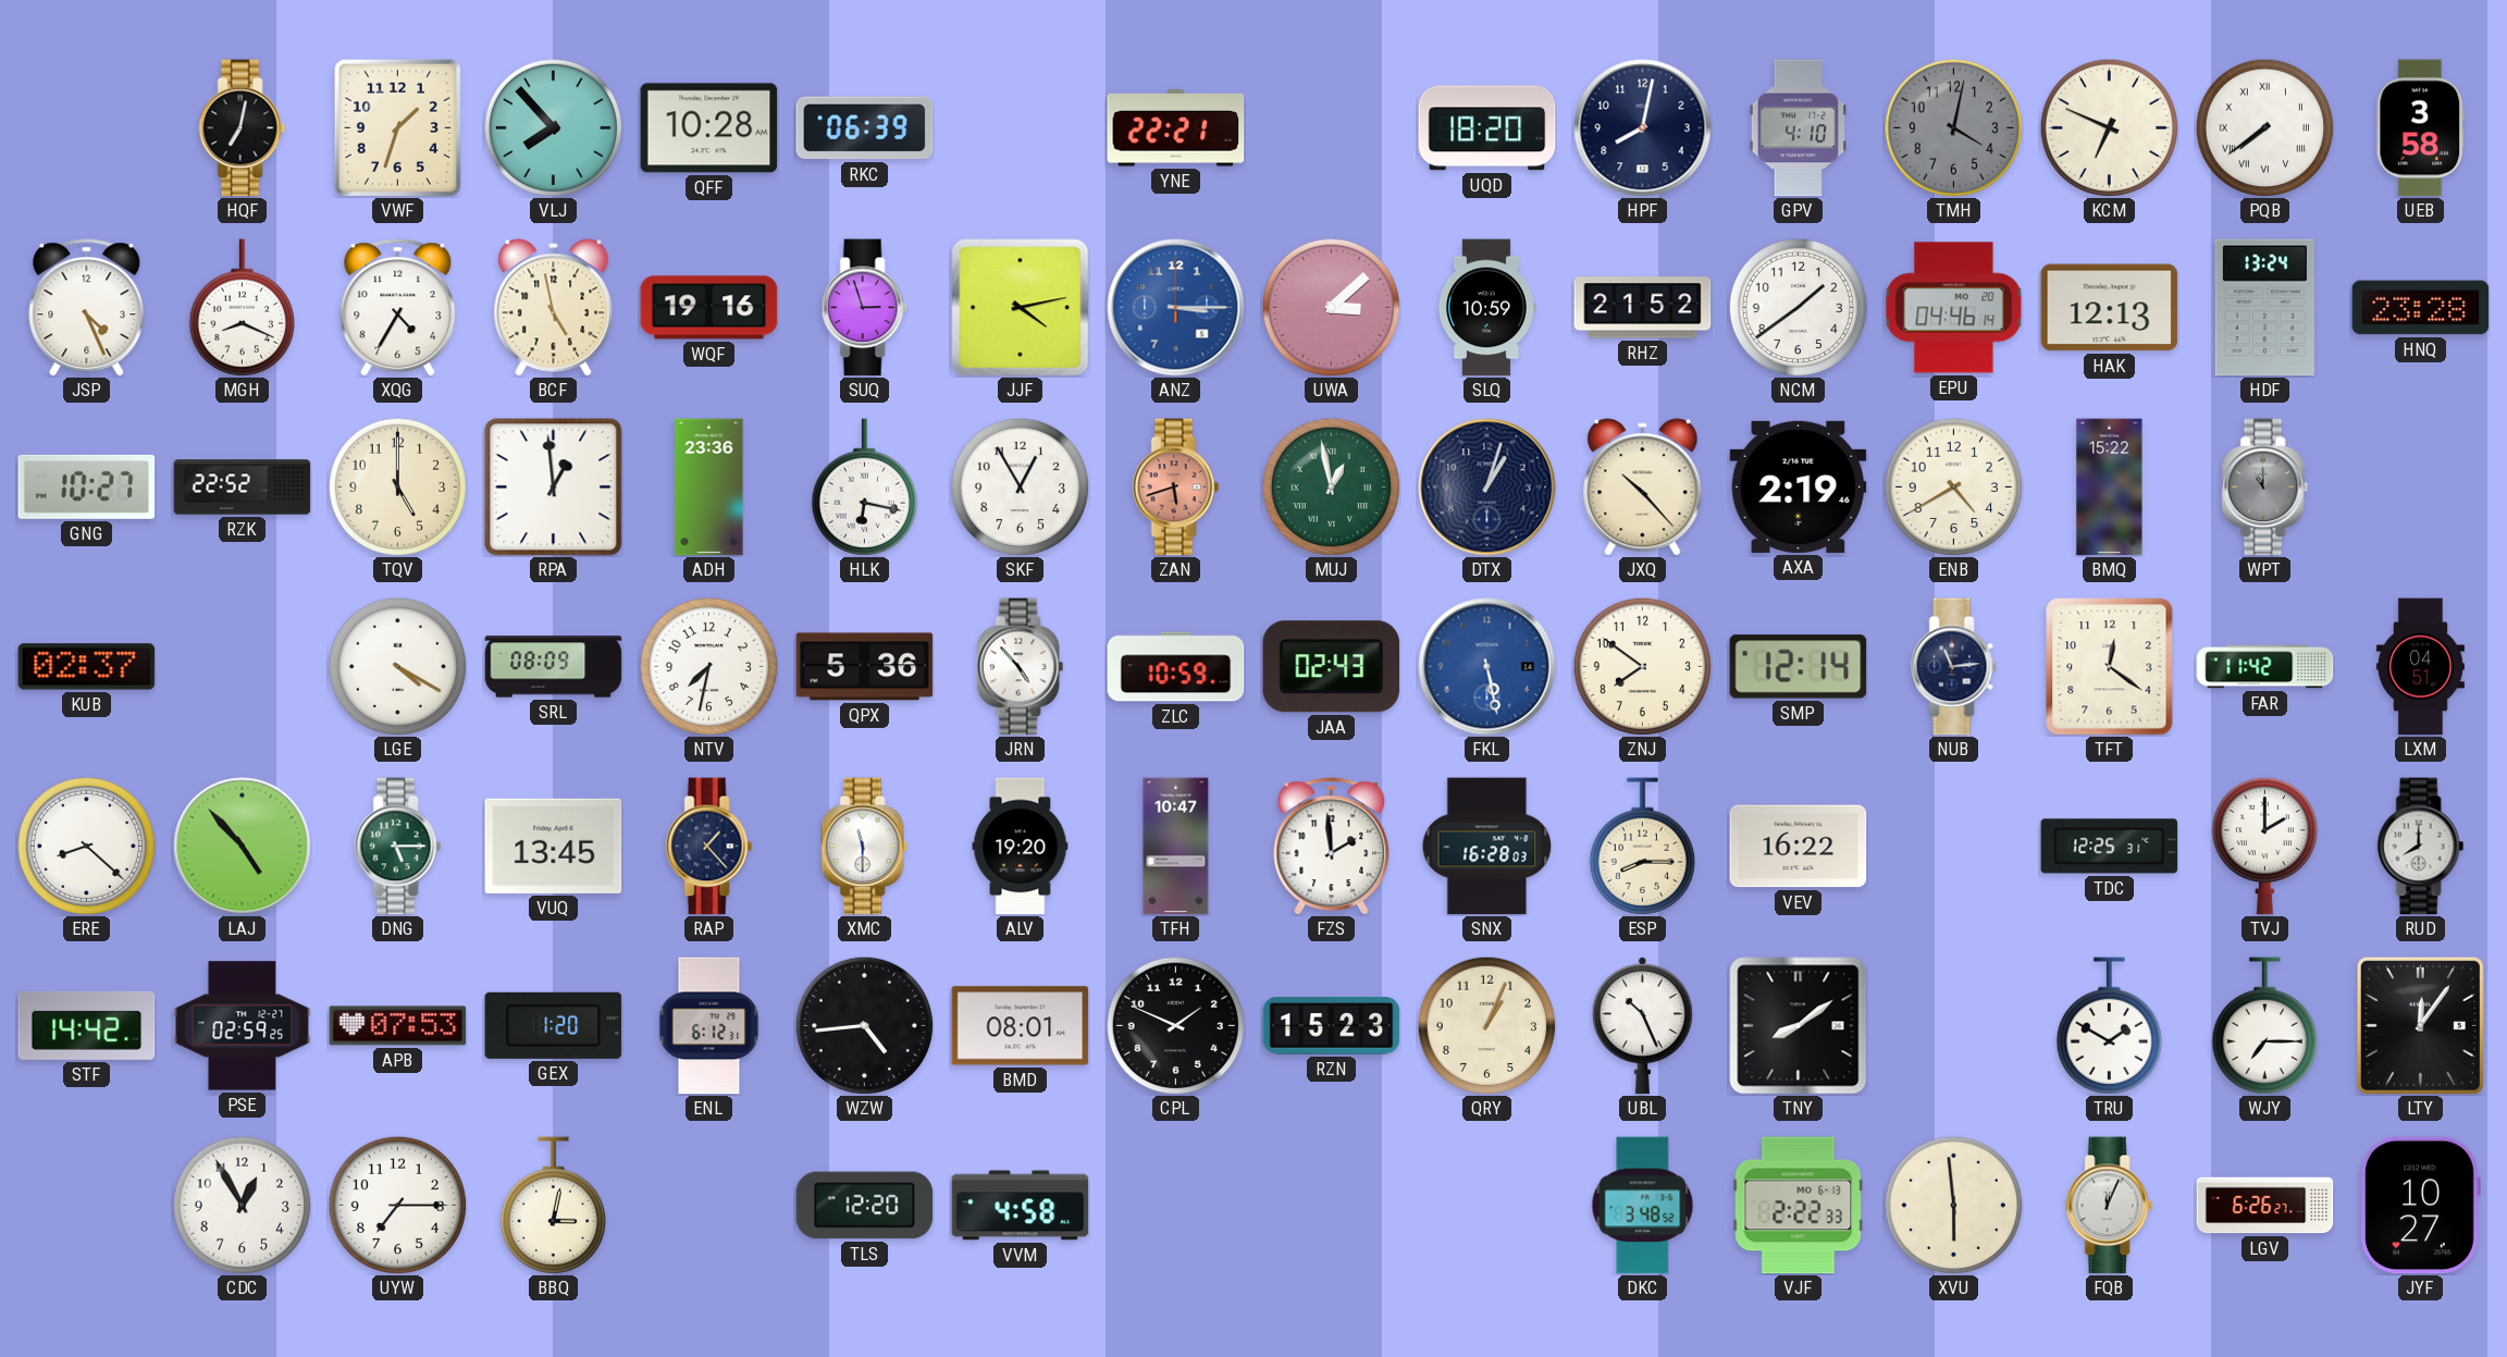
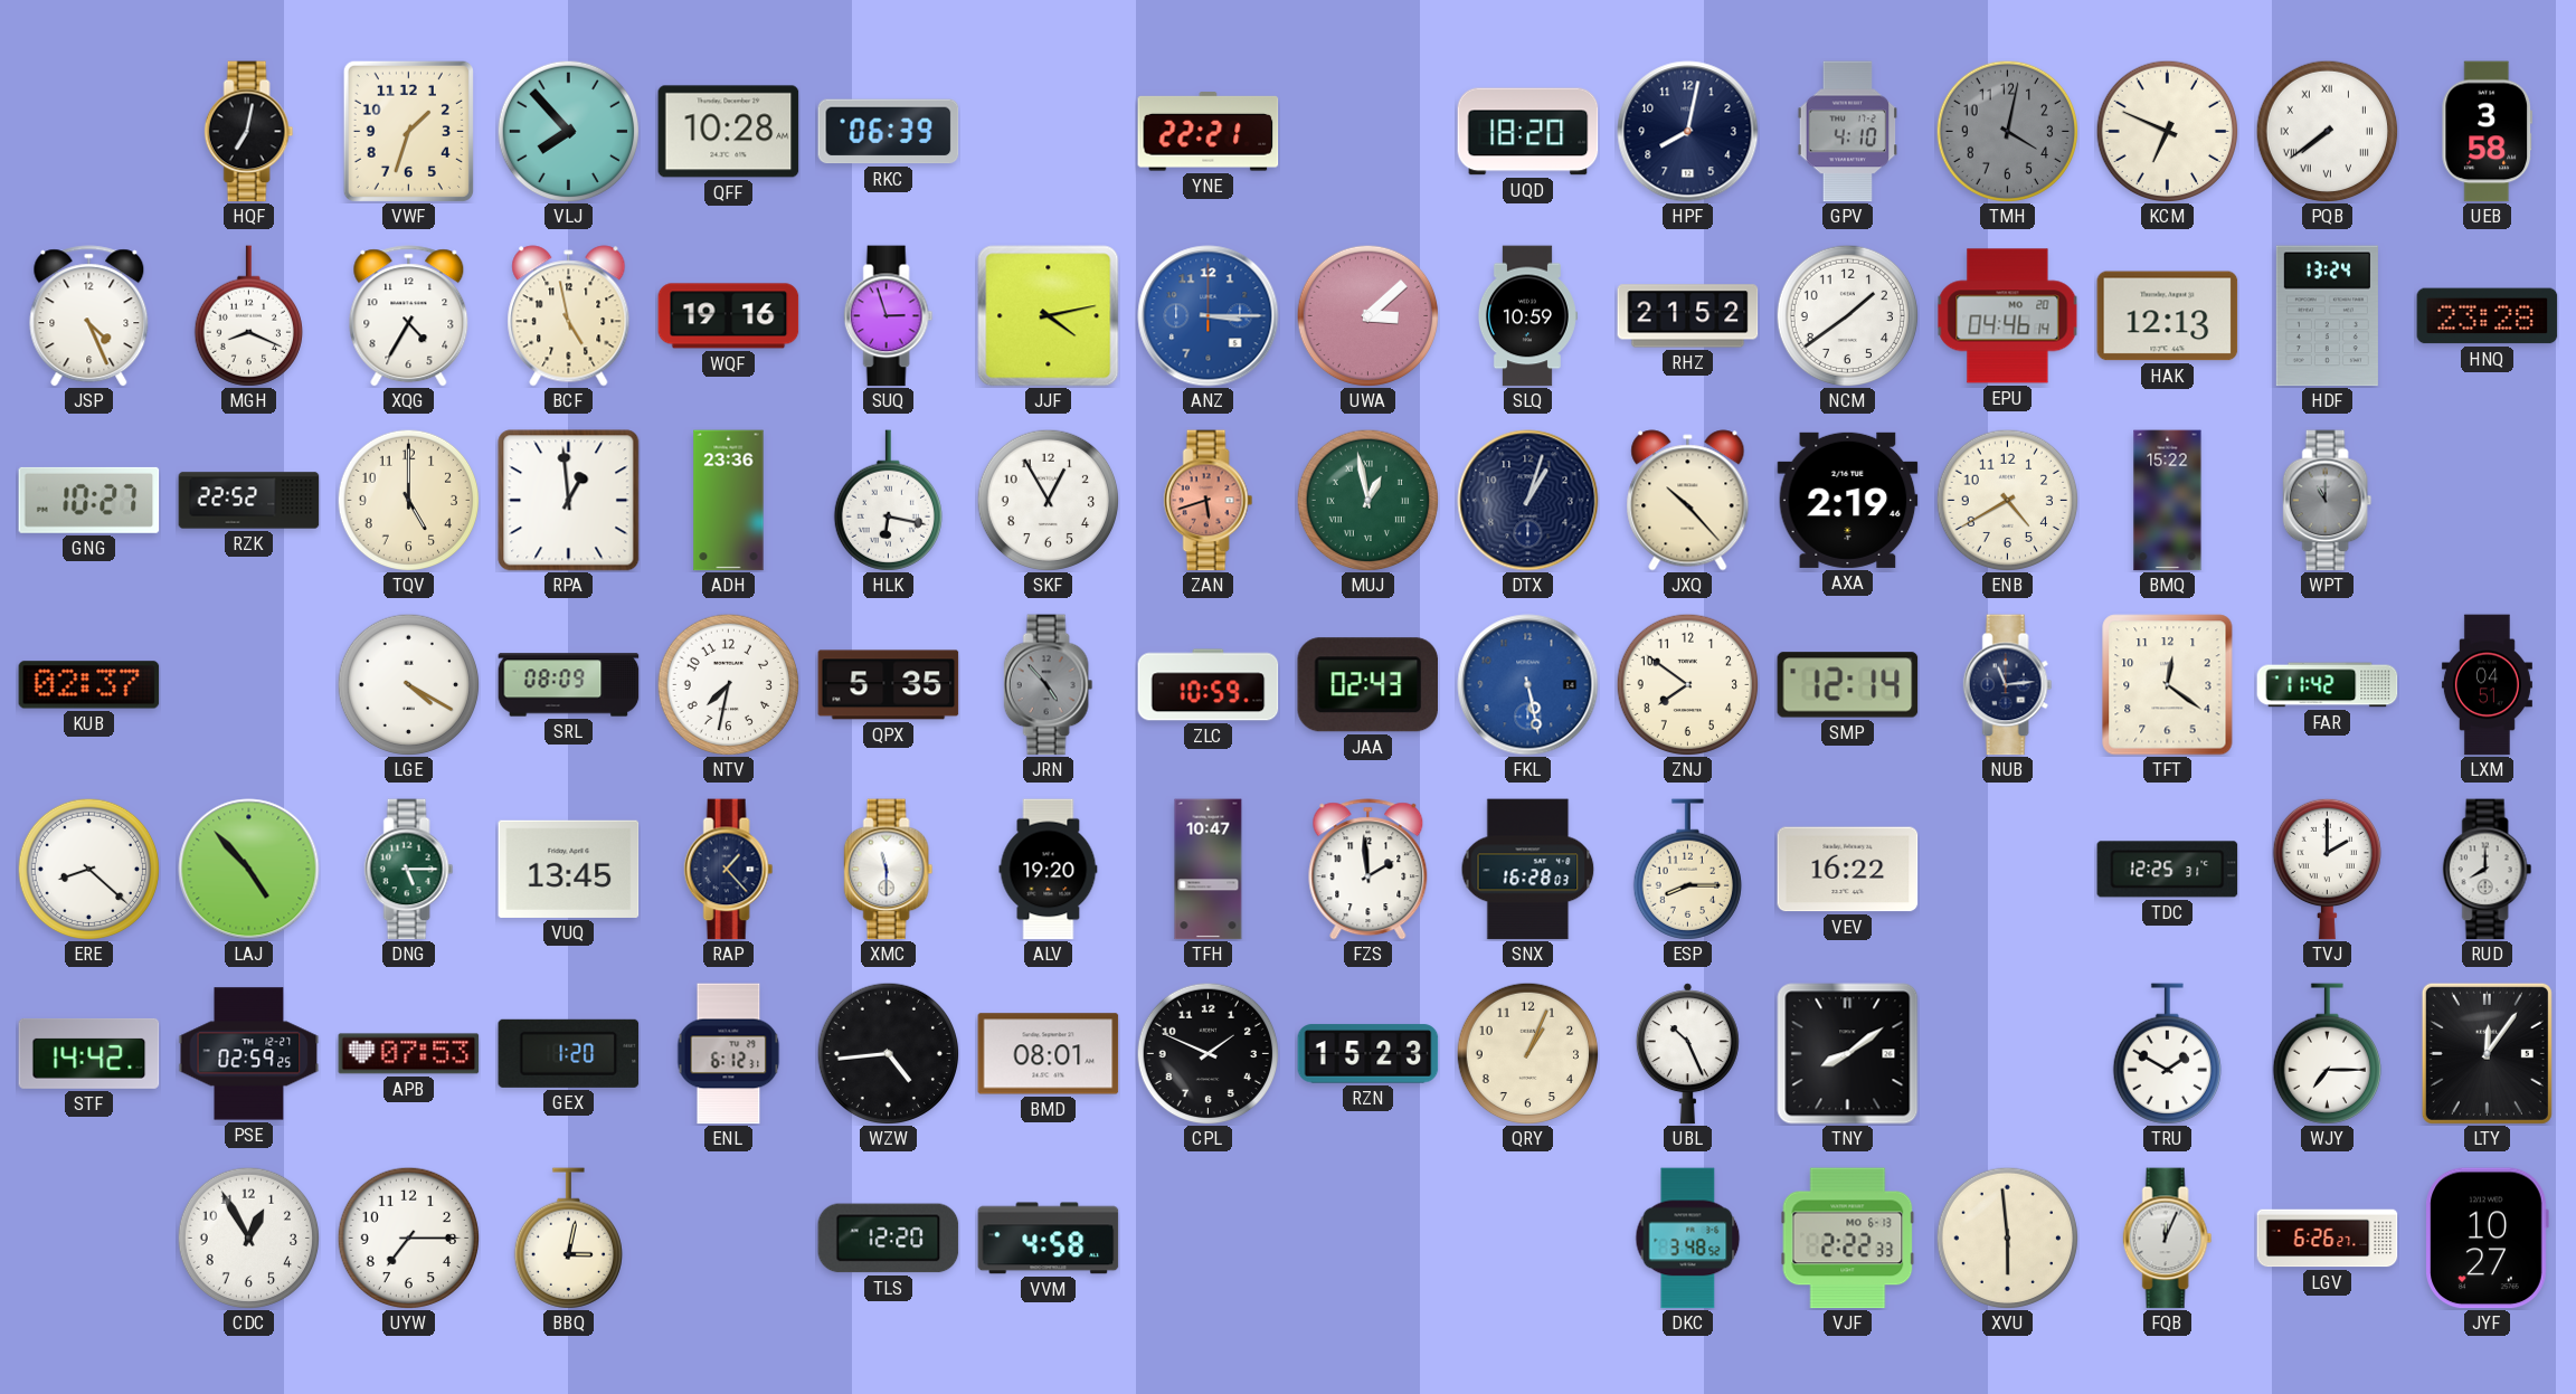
QPX: 5:36 -> 5:35 (889, 685)
JRN dial: white -> grey (1049, 685)
